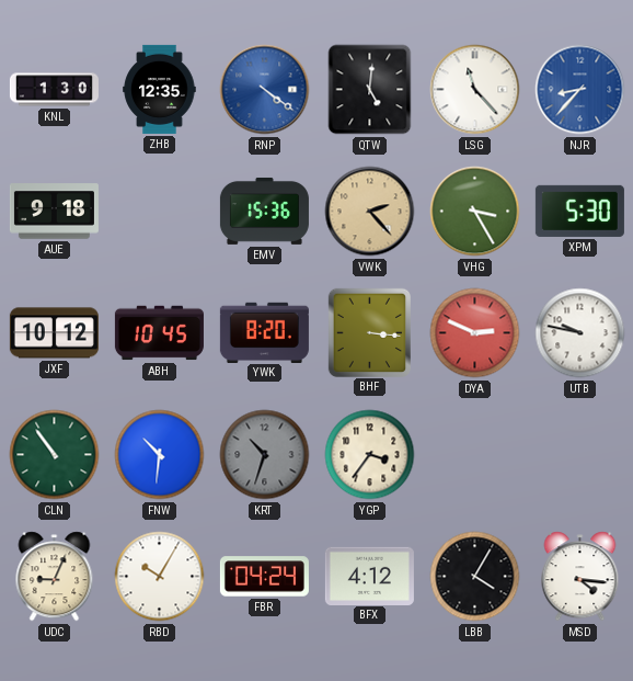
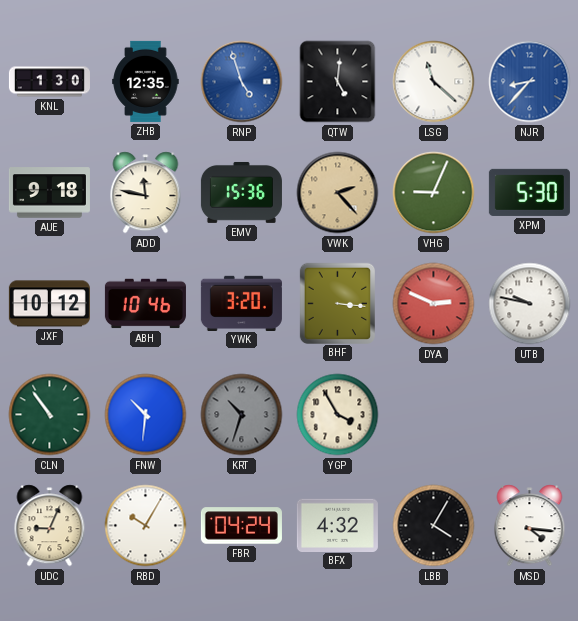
RNP: 4:21 -> 4:57 (242, 82)
LSG: 11:23 -> 11:22 (434, 82)
ADD: none -> 11:47 (146, 193)
VHG: 3:25 -> 9:04 (434, 193)
ABH: 10:45 -> 10:46 (145, 304)
YWK: 8:20 -> 3:20 (241, 303)
YGP: 3:36 -> 3:55 (338, 415)
BFX: 4:12 -> 4:32 (337, 525)
